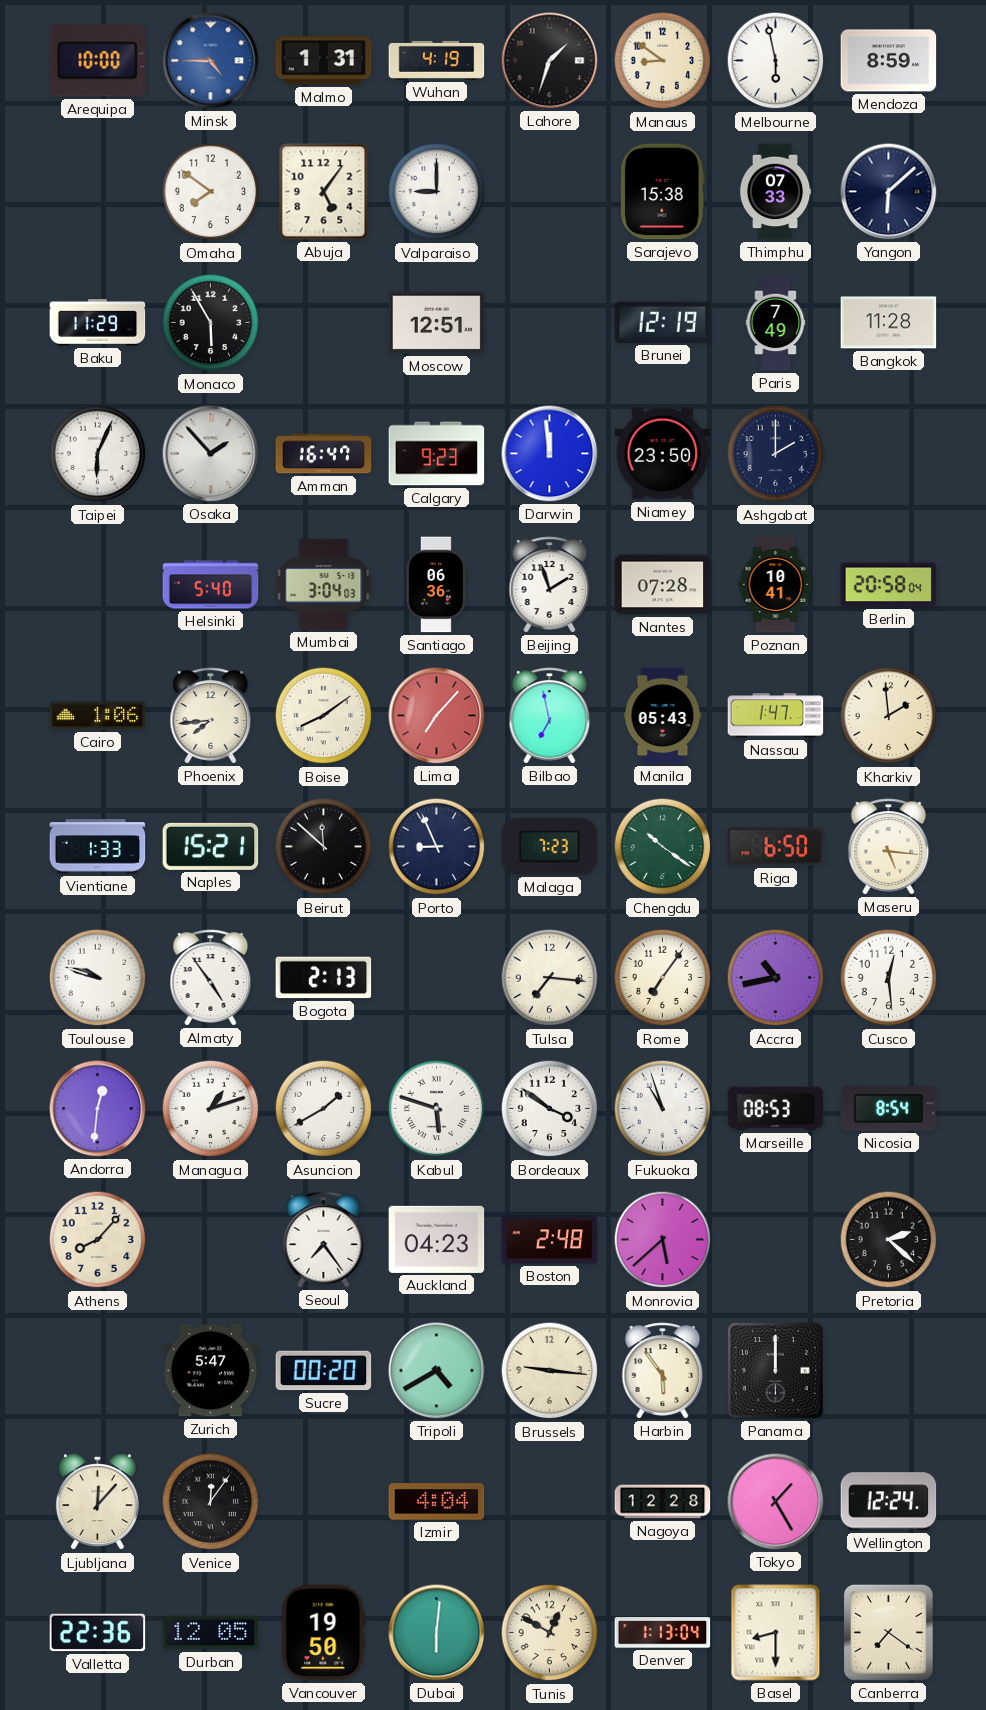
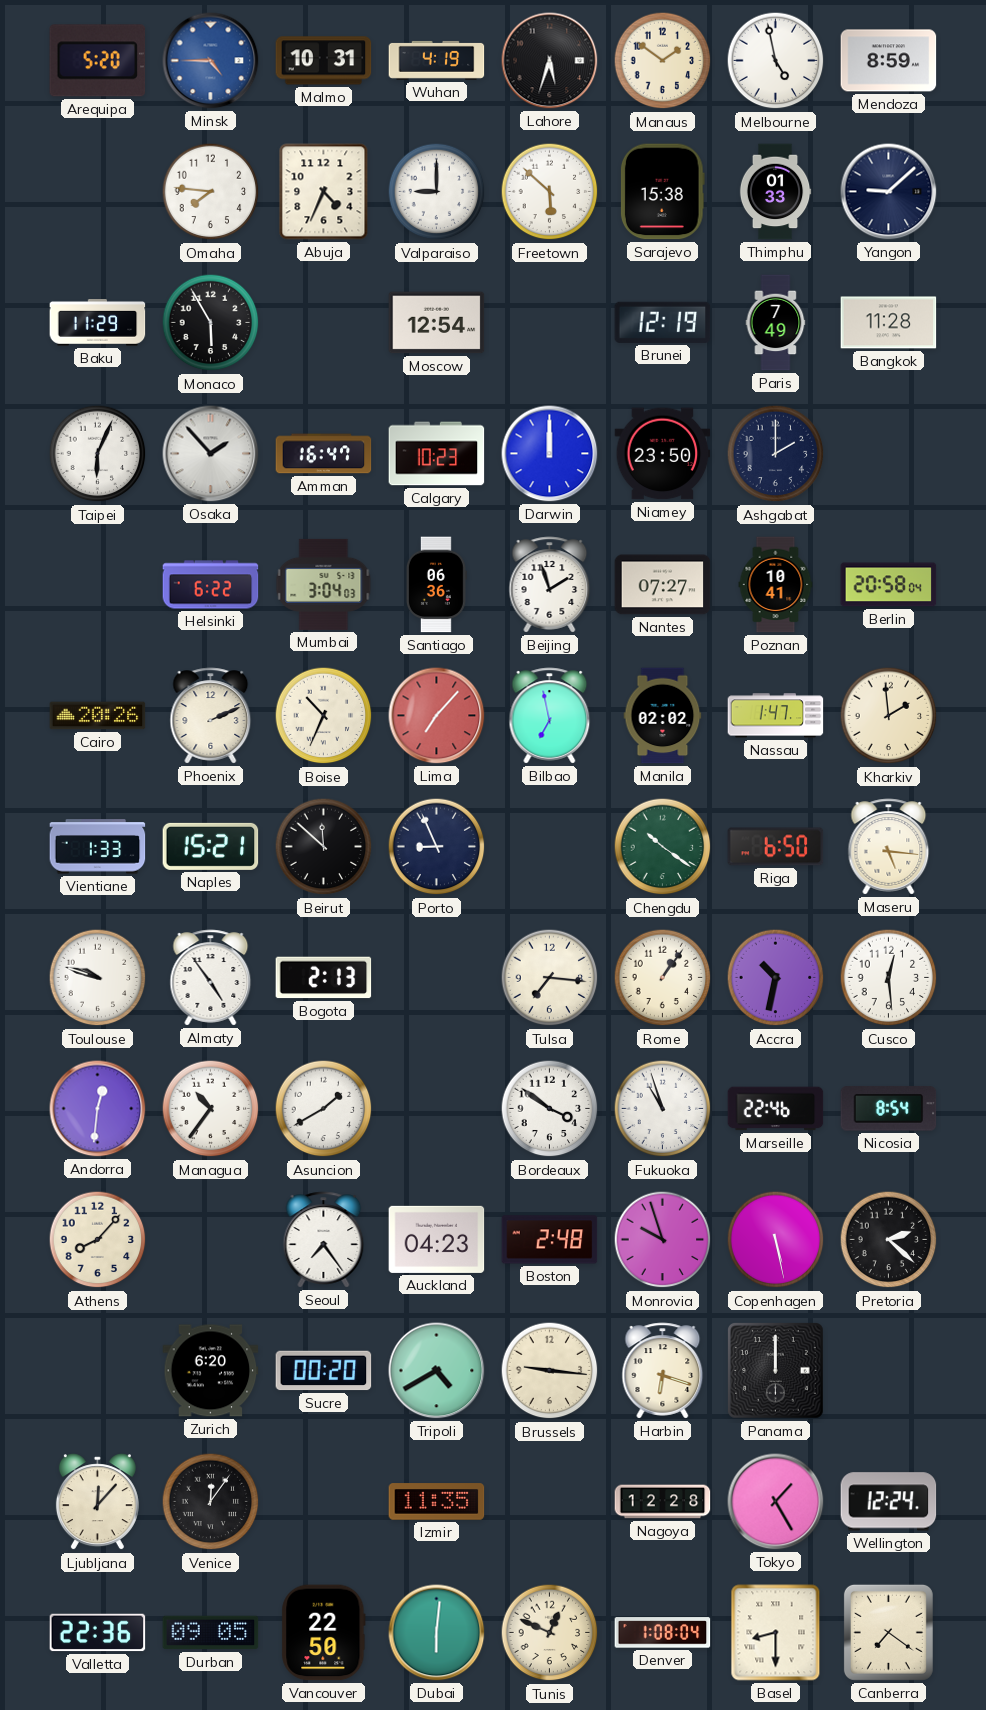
Arequipa: 10:00 -> 5:20 (98, 61)
Malmo: 1:31 -> 10:31 (324, 61)
Lahore: 1:33 -> 5:33 (550, 61)
Manaus: 8:51 -> 1:51 (663, 61)
Melbourne: 5:58 -> 4:58 (776, 61)
Omaha: 7:51 -> 7:46 (211, 192)
Abuja: 5:06 -> 4:34 (324, 192)
Freetown: none -> 5:52 (550, 192)
Thimphu: 07:33 -> 01:33 (775, 192)
Yangon: 6:08 -> 9:08 (889, 192)
Moscow: 12:51 -> 12:54 (437, 323)
Calgary: 9:23 -> 10:23 (437, 454)
Darwin: 11:59 -> 12:00 (550, 454)
Helsinki: 5:40 -> 6:22 (211, 585)
Nantes: 07:28 -> 07:27 (663, 585)
Cairo: 1:06 -> 20:26 (98, 716)
Phoenix: 7:44 -> 2:11 (211, 716)
Boise: 8:09 -> 10:34 (324, 716)
Manila: 05:43 -> 02:02 (663, 716)
Malaga: 7:23 -> none (550, 847)
Rome: 7:06 -> 1:06 (663, 978)
Accra: 10:43 -> 10:32 (776, 978)
Managua: 1:12 -> 10:36 (211, 1109)
Kabul: 5:48 -> none (437, 1109)
Marseille: 08:53 -> 22:46 (776, 1109)
Monrovia: 5:38 -> 9:57 (663, 1240)
Copenhagen: none -> 5:28 (776, 1240)
Zurich: 5:47 -> 6:20 (211, 1371)
Harbin: 5:54 -> 6:18 (663, 1371)
Izmir: 4:04 -> 11:35 (437, 1502)
Durban: 12:05 -> 09:05 (211, 1633)
Vancouver: 19:50 -> 22:50 (324, 1633)
Tunis: 12:50 -> 12:49 (550, 1633)
Denver: 1:13 -> 1:08 (663, 1633)
